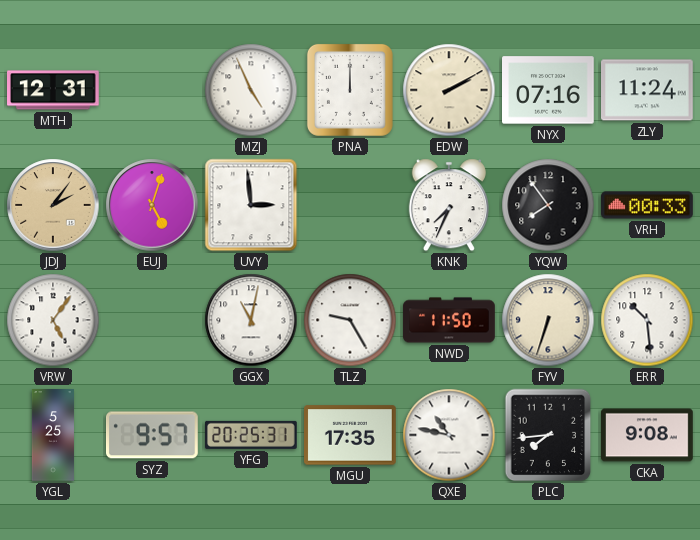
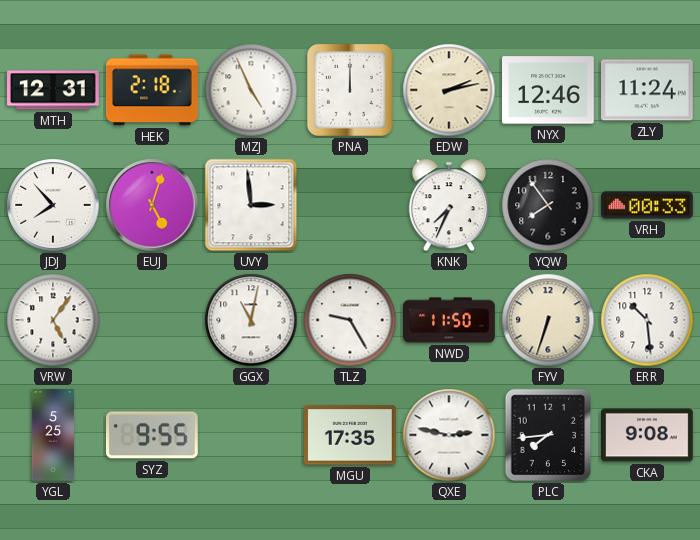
HEK: none -> 2:18 (153, 90)
EDW: 2:10 -> 2:13 (449, 90)
NYX: 07:16 -> 12:46 (549, 90)
JDJ: 2:06 -> 7:53 (53, 205)
JDJ dial: champagne -> white (53, 205)
SYZ: 9:57 -> 9:55 (153, 435)
YFG: 20:25 -> none (252, 435)
QXE: 10:47 -> 2:47 (449, 435)
